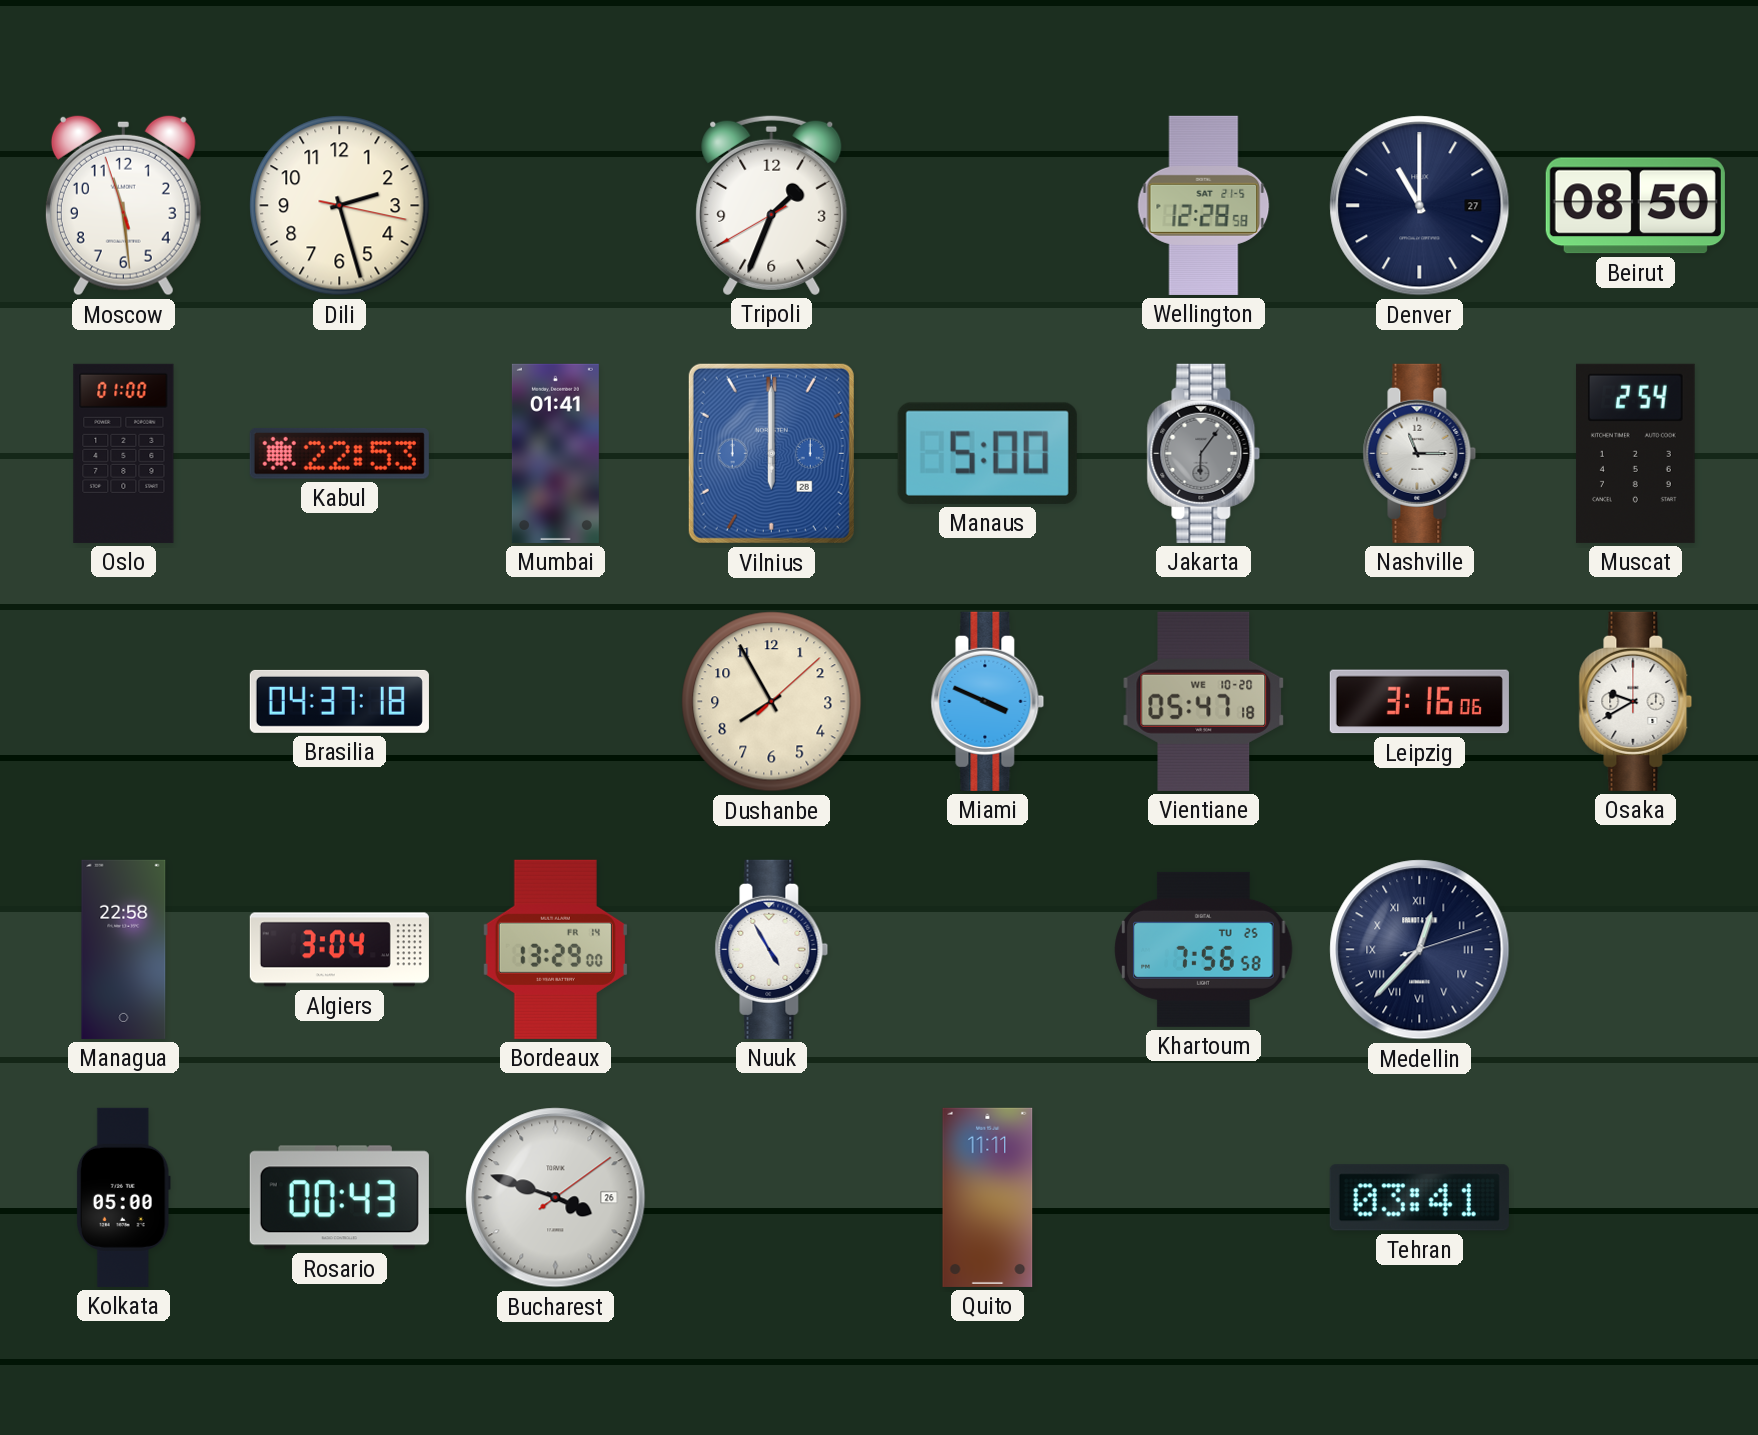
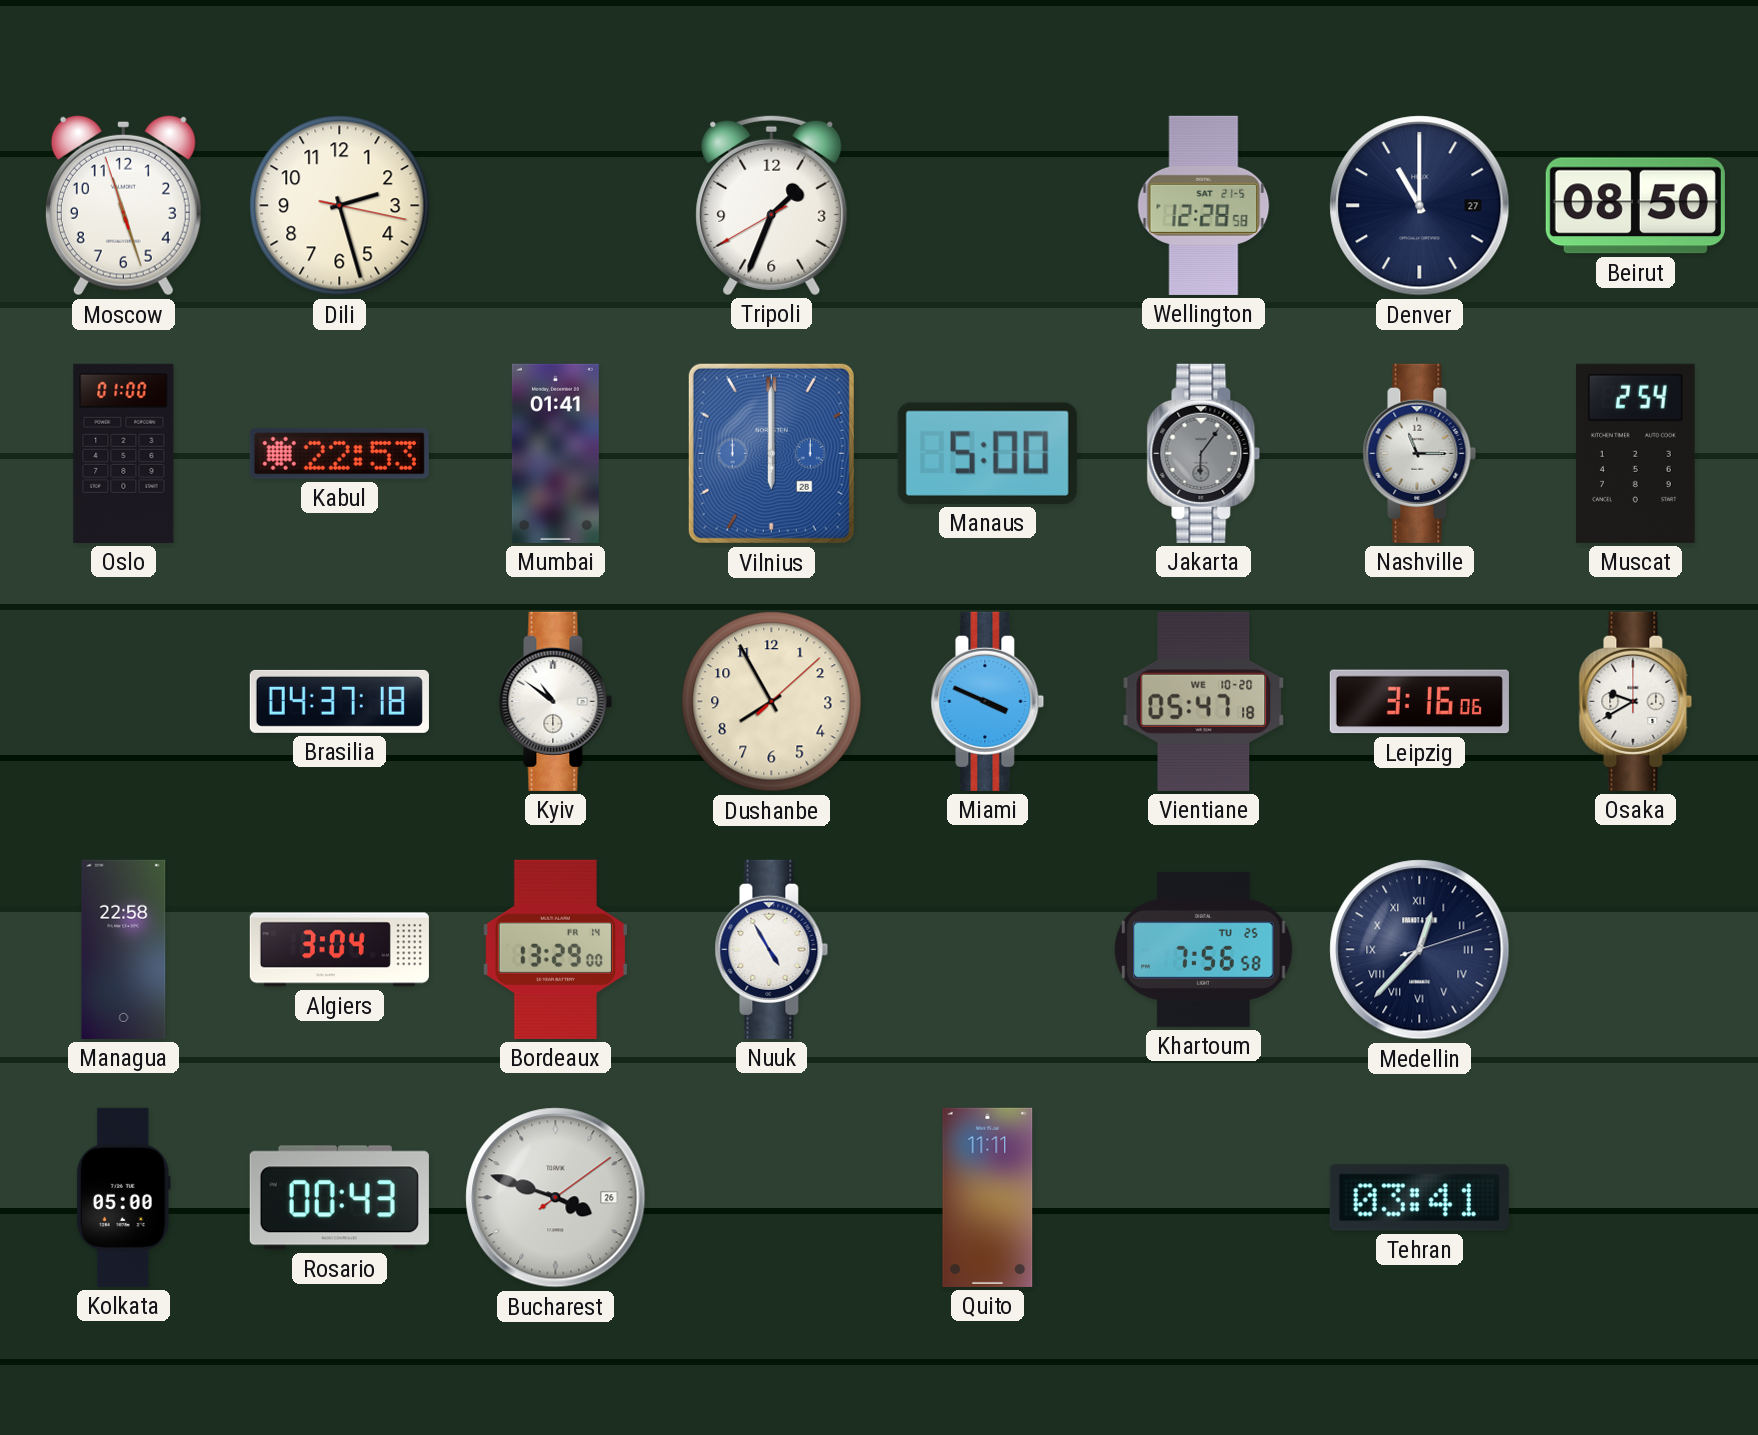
Moscow: 11:28 -> 11:26 (123, 205)
Kyiv: none -> 10:51 (556, 701)
